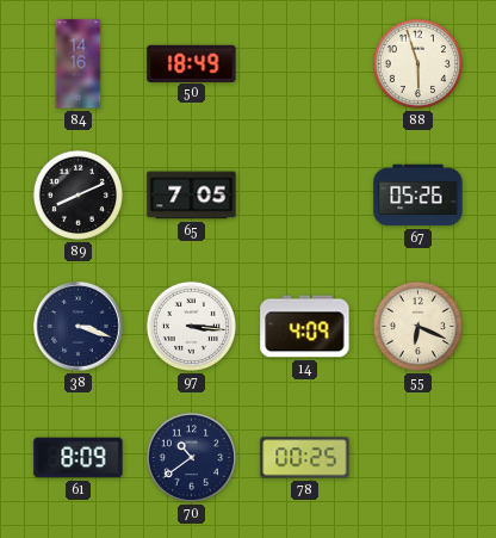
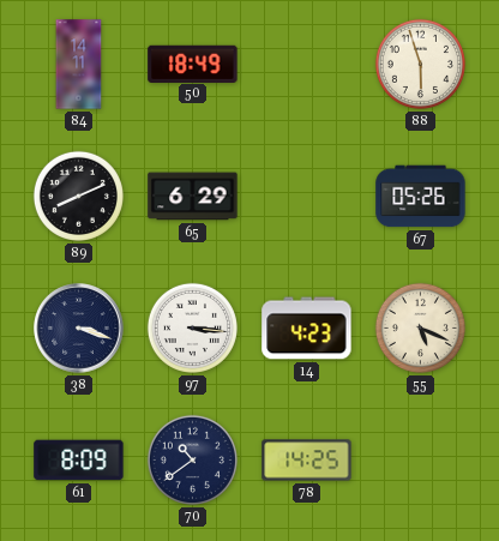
84: 14:16 -> 14:11 (79, 65)
65: 7:05 -> 6:29 (193, 197)
14: 4:09 -> 4:23 (307, 329)
55: 6:19 -> 5:19 (420, 327)
78: 00:25 -> 14:25 (307, 461)
